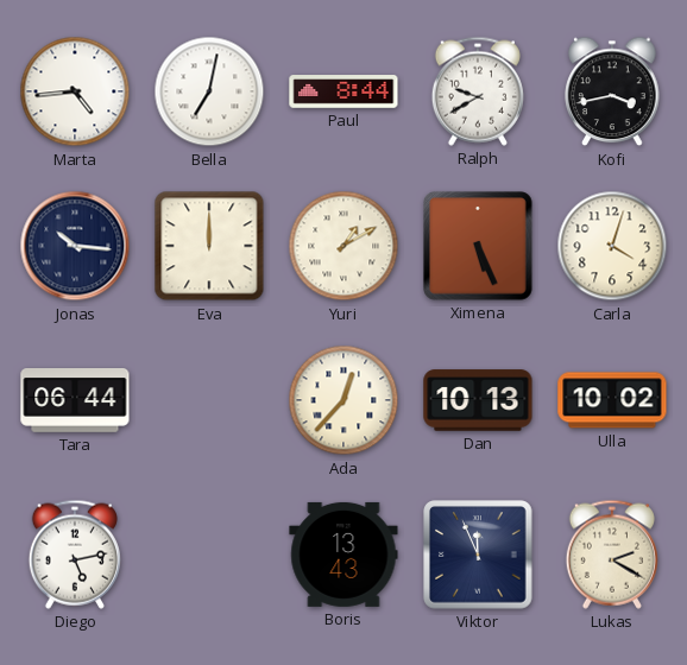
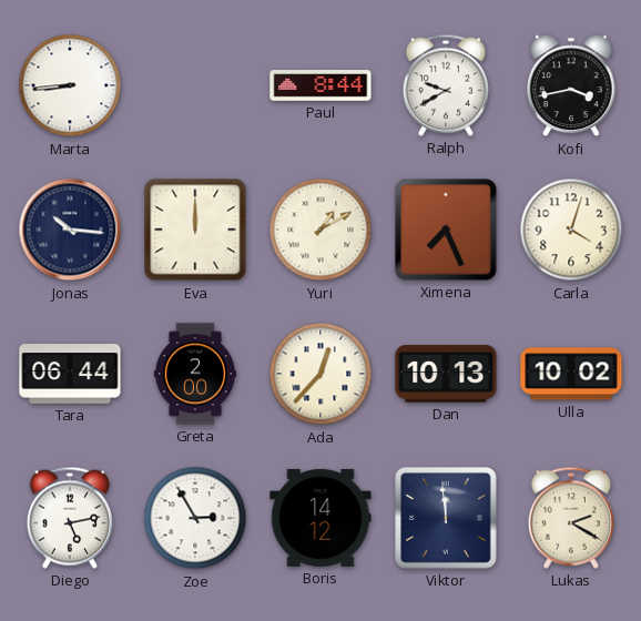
Marta: 4:44 -> 8:44 (70, 85)
Bella: 7:02 -> none (209, 91)
Ximena: 5:26 -> 7:26 (446, 230)
Greta: none -> 2:00 (194, 374)
Zoe: none -> 2:55 (195, 518)
Boris: 13:43 -> 14:12 (320, 518)
Viktor: 11:56 -> 11:59 (446, 518)
